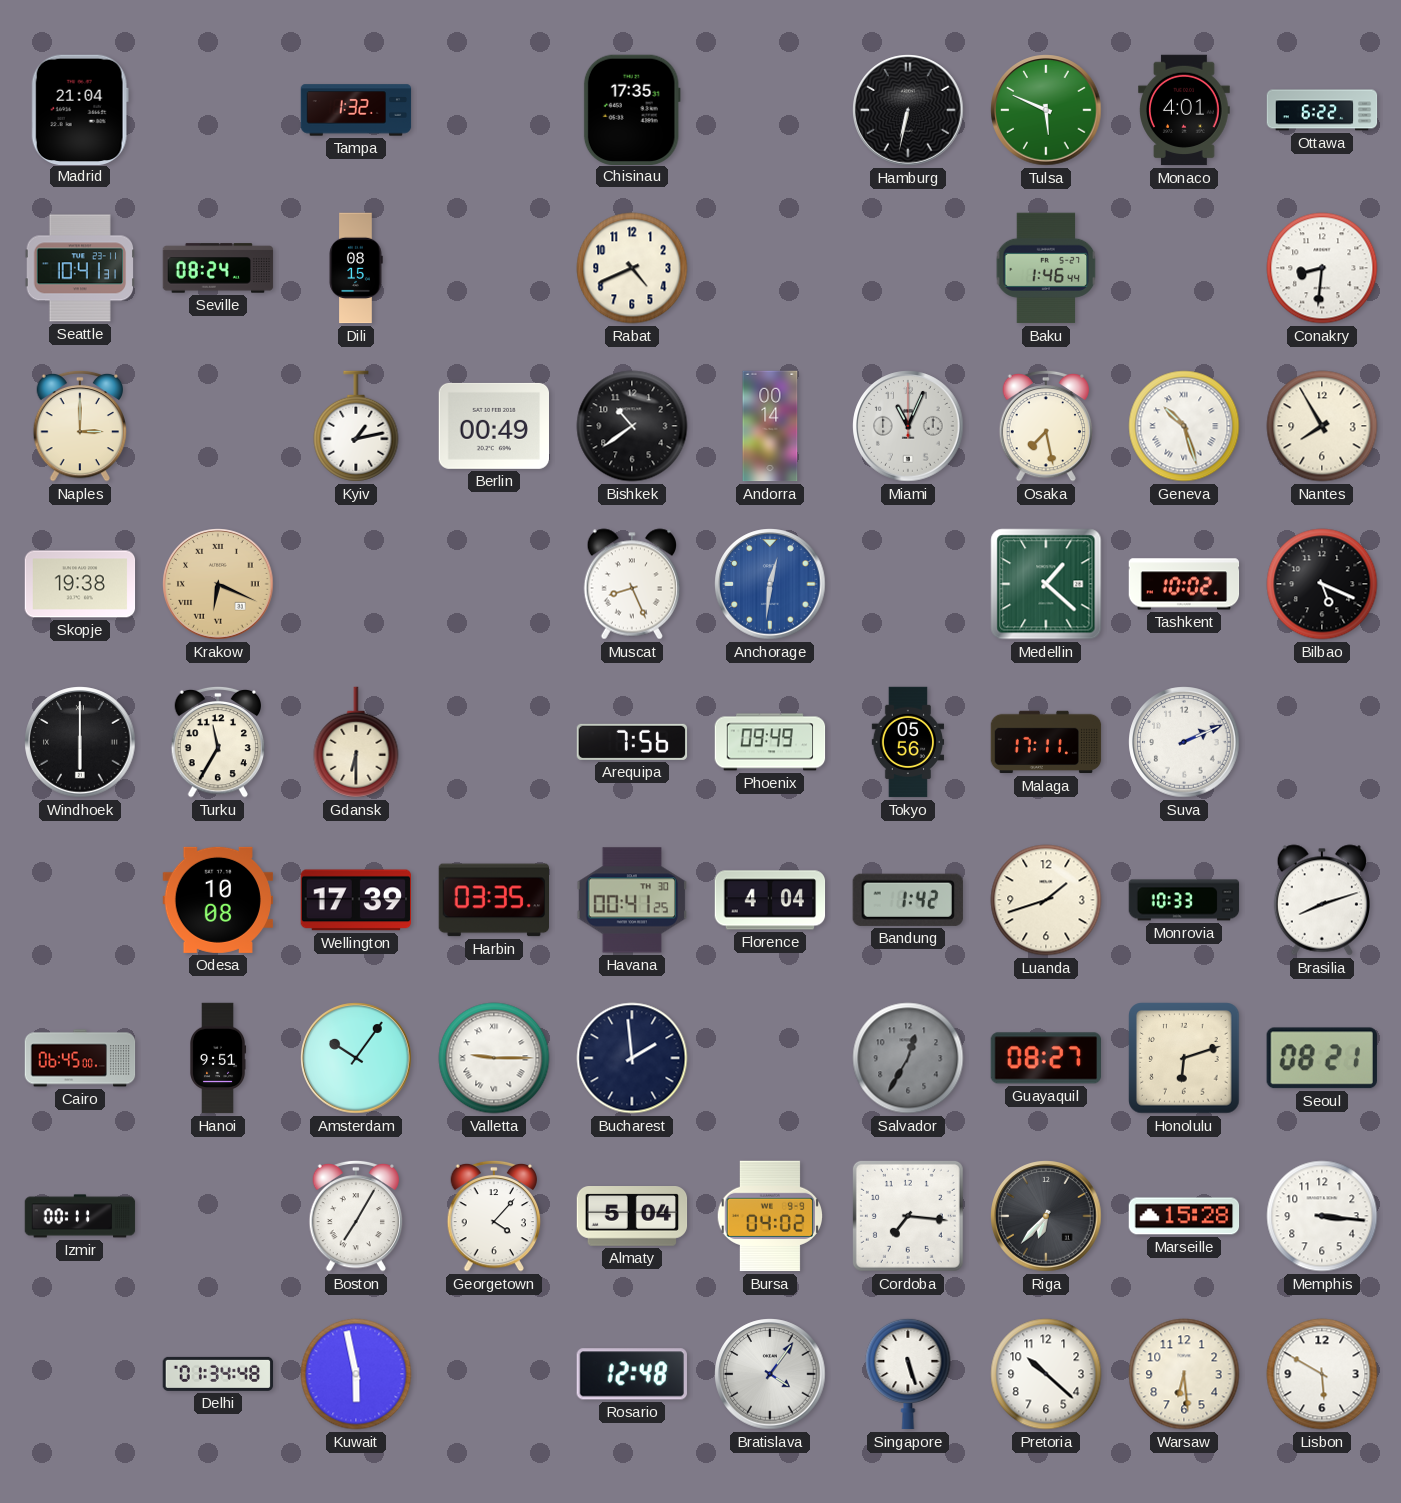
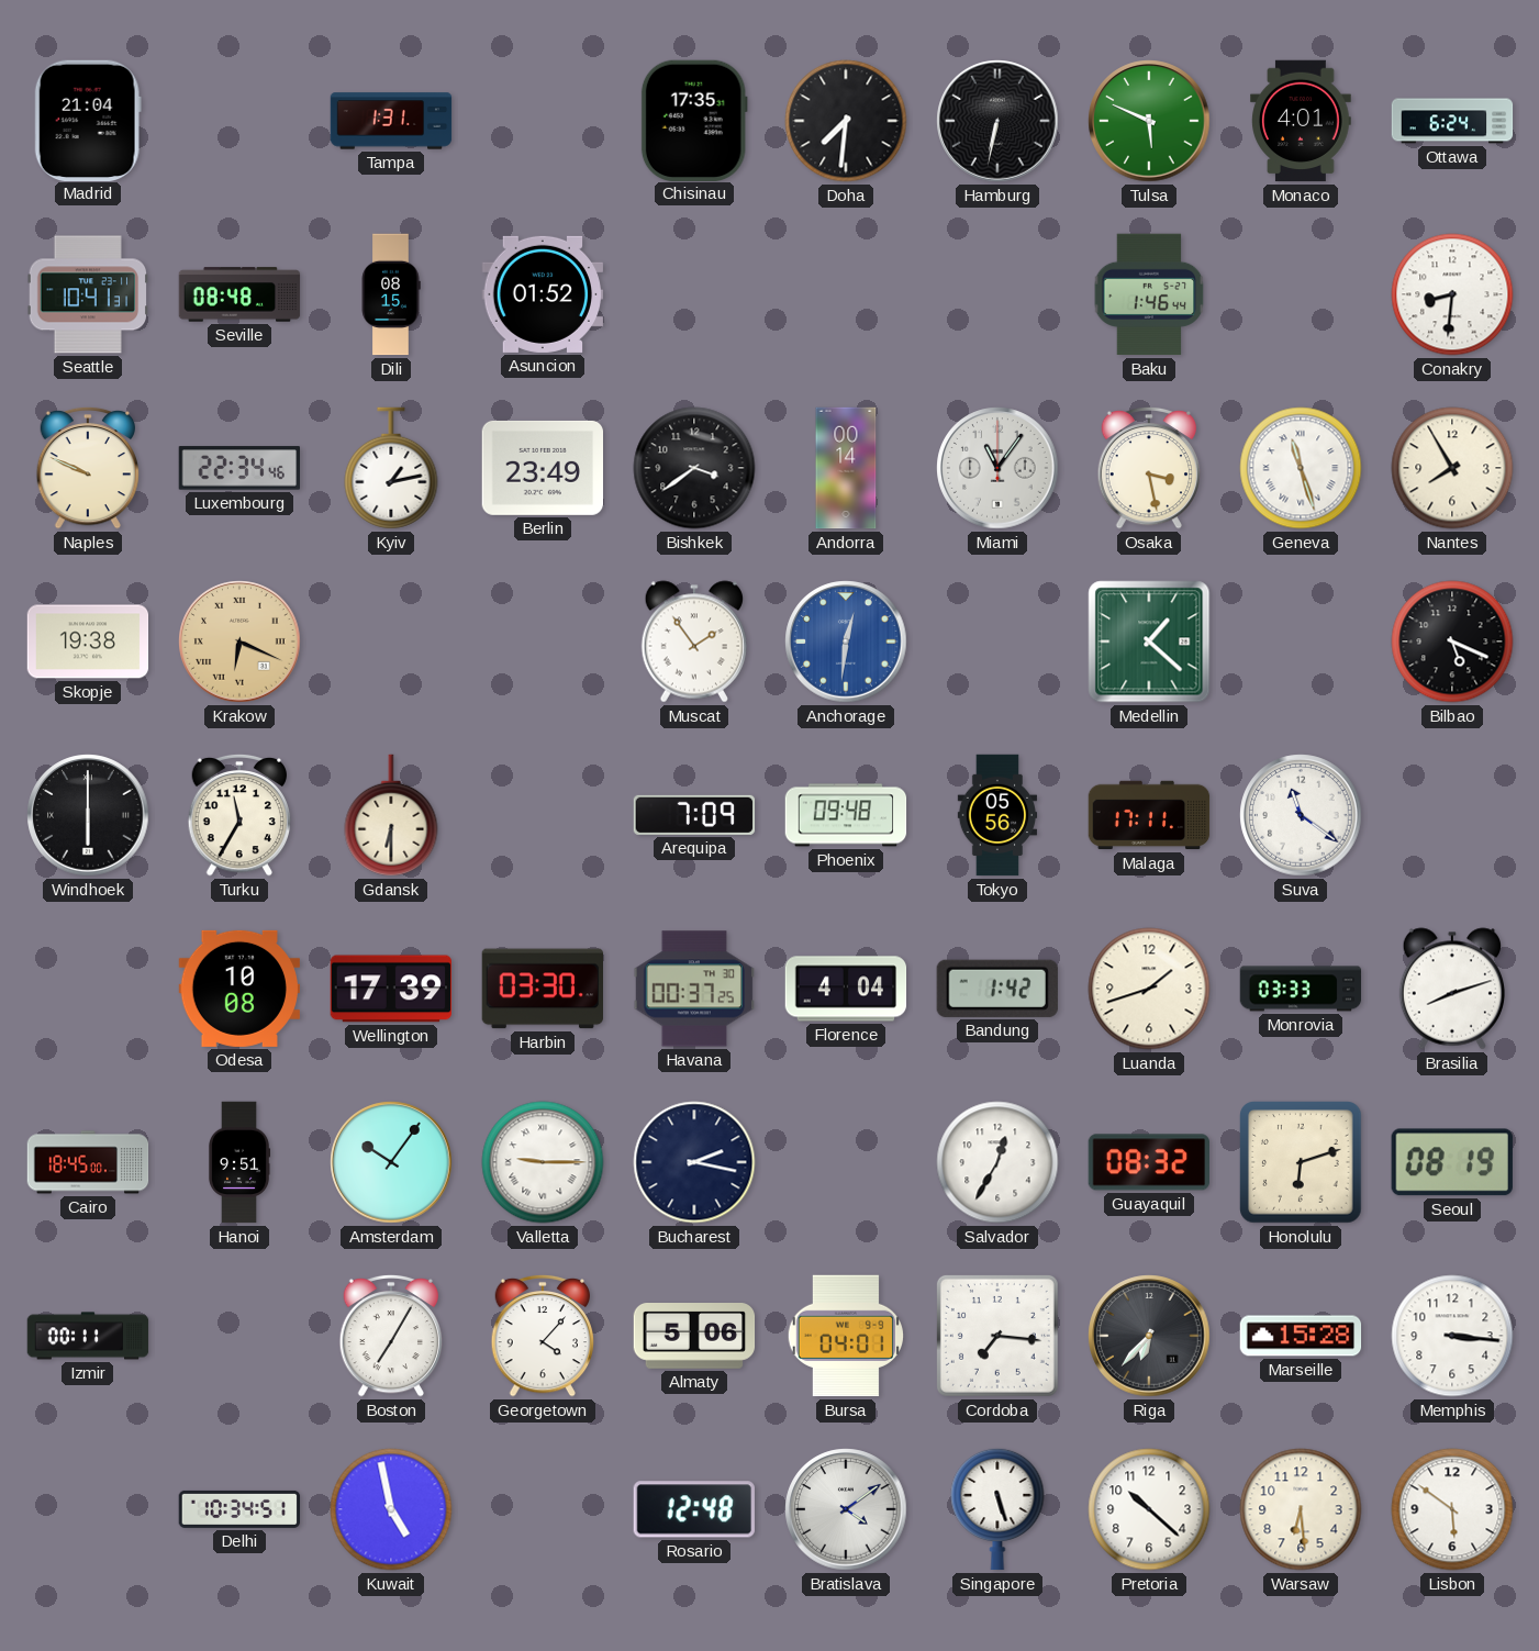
Tampa: 1:32 -> 1:31 (391, 121)
Doha: none -> 7:31 (846, 121)
Ottawa: 6:22 -> 6:24 (1452, 121)
Seville: 08:24 -> 08:48 (239, 294)
Asuncion: none -> 01:52 (543, 294)
Rabat: 4:41 -> none (632, 268)
Naples: 3:00 -> 9:49 (88, 468)
Luxembourg: none -> 22:34 (238, 468)
Berlin: 00:49 -> 23:49 (543, 468)
Bishkek: 10:39 -> 3:39 (694, 468)
Miami: 11:04 -> 11:06 (997, 468)
Osaka: 7:28 -> 3:28 (1149, 468)
Geneva: 10:27 -> 11:27 (1301, 468)
Muscat: 8:26 -> 1:54 (693, 642)
Tashkent: 10:02 -> none (1184, 584)
Arequipa: 7:56 -> 7:09 (694, 815)
Phoenix: 09:49 -> 09:48 (846, 815)
Suva: 2:11 -> 11:21 (1301, 815)
Harbin: 03:35 -> 03:30 (543, 989)
Havana: 00:41 -> 00:37 (694, 989)
Monrovia: 10:33 -> 03:33 (1301, 989)
Cairo: 06:45 -> 18:45 (88, 1162)
Bucharest: 1:59 -> 2:17 (694, 1162)
Salvador dial: grey -> white (997, 1162)
Guayaquil: 08:27 -> 08:32 (1148, 1162)
Seoul: 08:21 -> 08:19 (1452, 1162)
Almaty: 5:04 -> 5:06 (694, 1337)
Bursa: 04:02 -> 04:01 (845, 1336)
Delhi: 01:34 -> 10:34 (239, 1509)
Kuwait: 5:58 -> 4:58 (391, 1509)
Bratislava: 4:06 -> 4:09 (846, 1509)
Lisbon: 5:50 -> 5:51 (1452, 1509)
